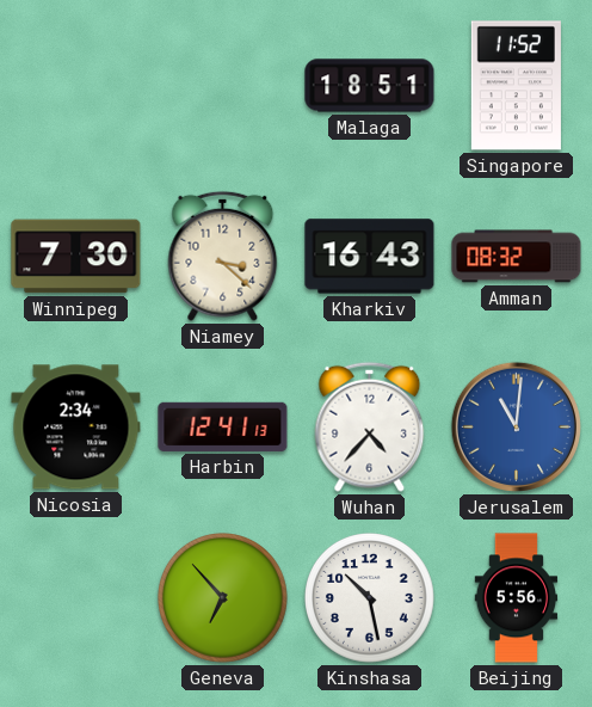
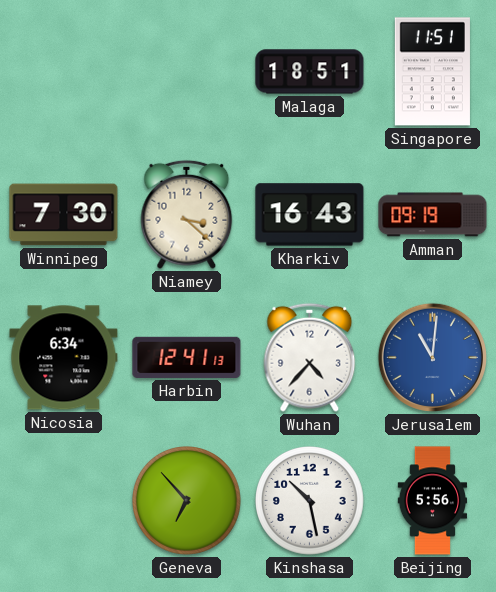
Singapore: 11:52 -> 11:51 (432, 72)
Amman: 08:32 -> 09:19 (433, 215)
Nicosia: 2:34 -> 6:34 (64, 358)
